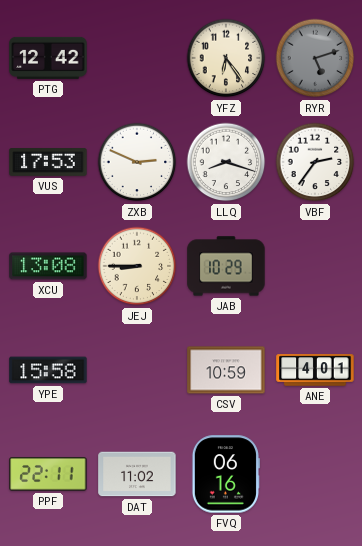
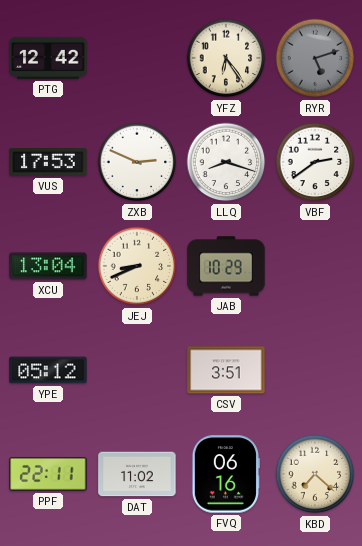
VBF: 2:36 -> 2:39 (315, 162)
XCU: 13:08 -> 13:04 (48, 266)
JEJ: 8:45 -> 8:41 (137, 266)
YPE: 15:58 -> 05:12 (48, 370)
CSV: 10:59 -> 3:51 (226, 370)
ANE: 4:01 -> none (315, 370)
KBD: none -> 7:22 (315, 474)
